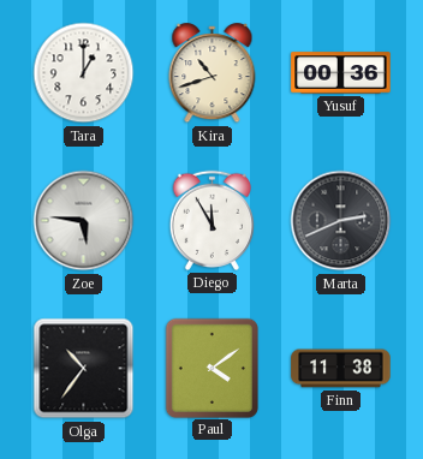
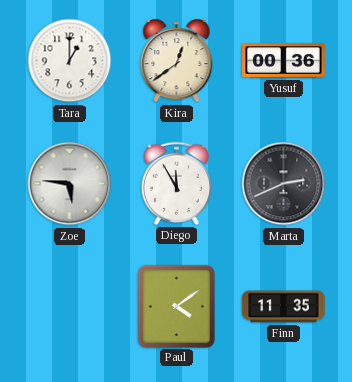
Kira: 10:42 -> 12:39 (177, 61)
Olga: 10:36 -> none (84, 369)
Finn: 11:38 -> 11:35 (284, 307)
